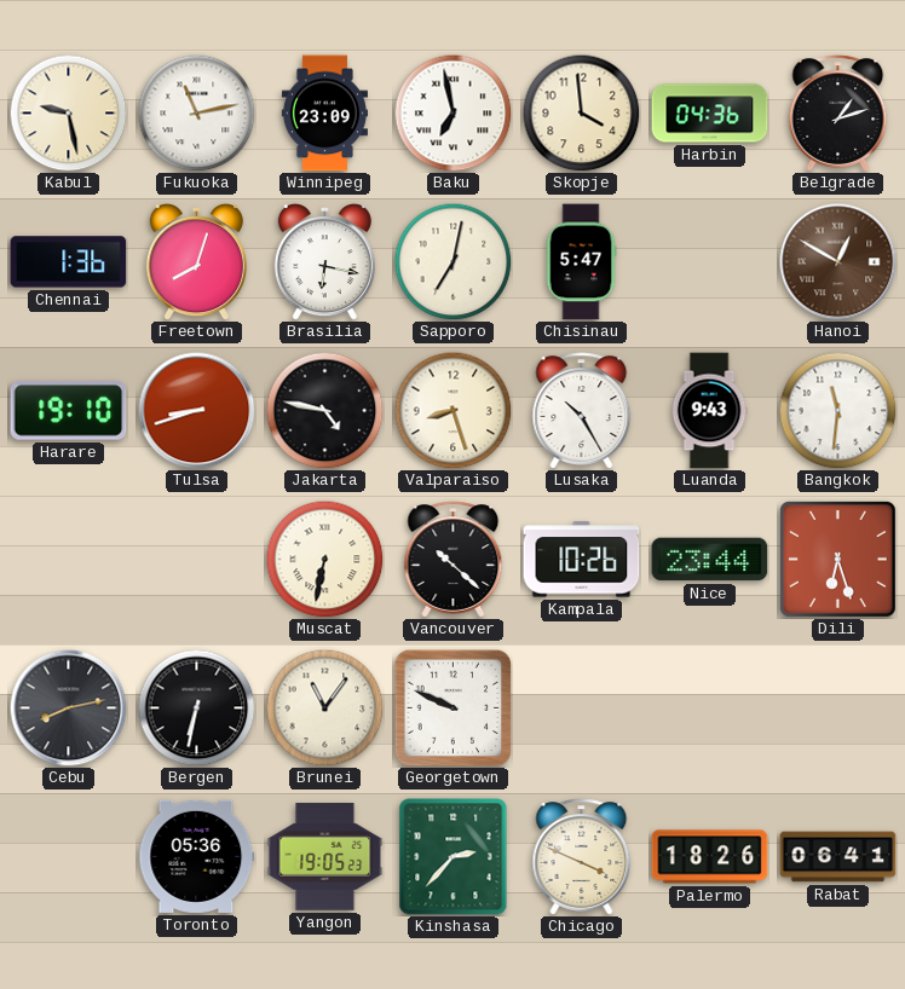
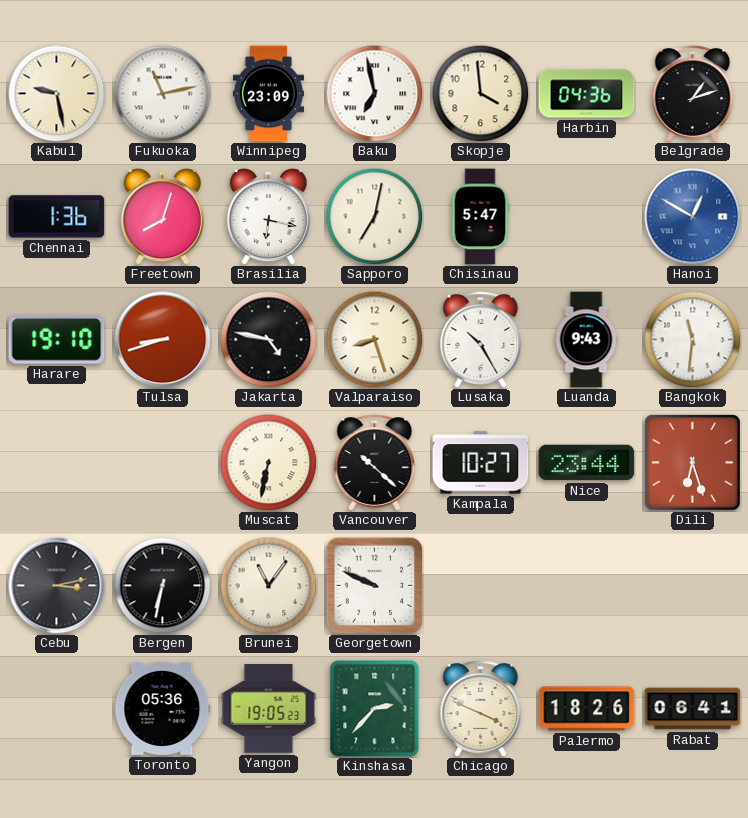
Hanoi dial: brown -> blue (693, 217)
Kampala: 10:26 -> 10:27 (481, 463)
Cebu: 8:13 -> 3:13 (57, 586)
